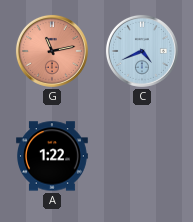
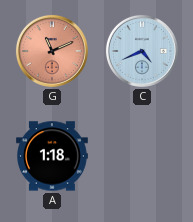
G: 11:13 -> 11:11 (52, 51)
A: 1:22 -> 1:18 (53, 156)
